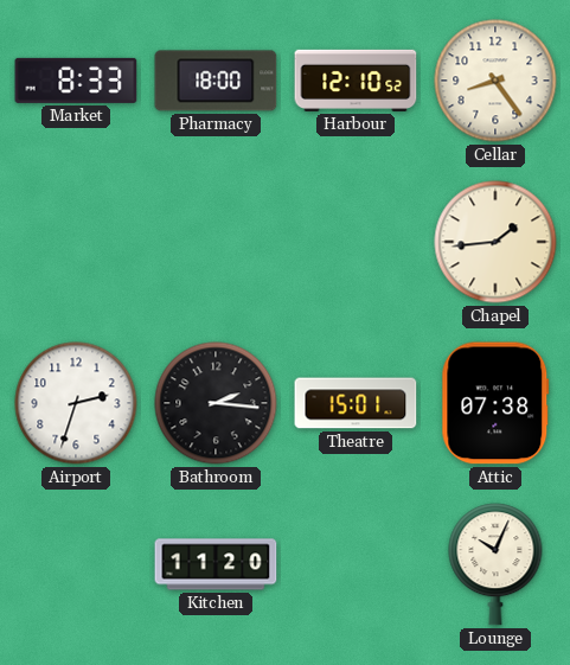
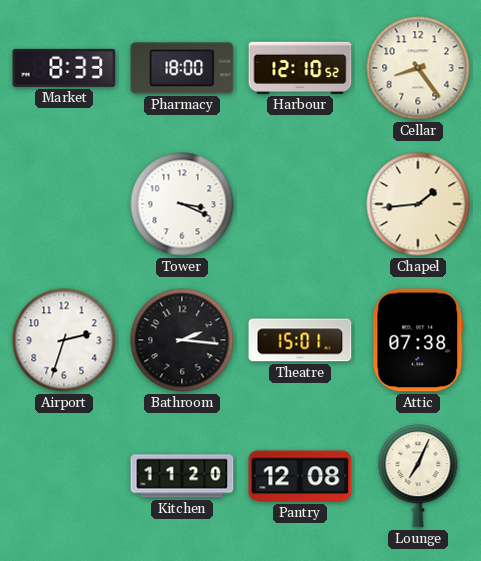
Tower: none -> 3:19 (182, 204)
Pantry: none -> 12:08 (300, 476)
Lounge: 10:04 -> 7:04 (418, 476)
